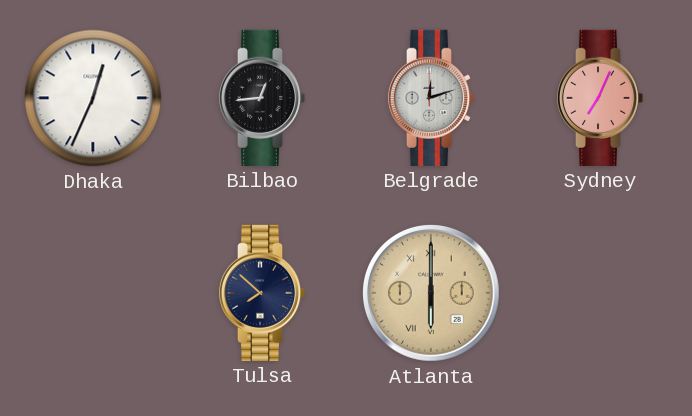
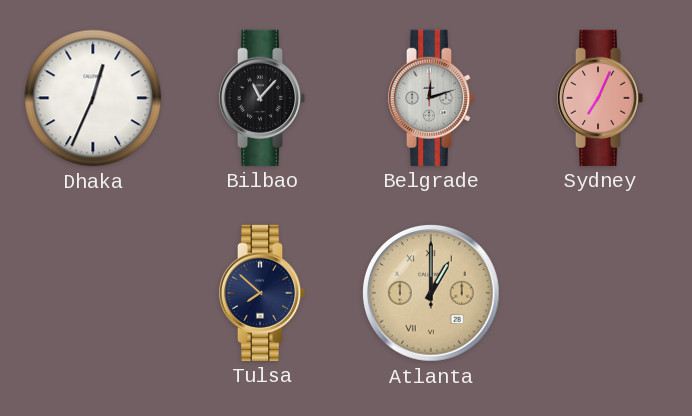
Bilbao: 12:44 -> 11:07 (262, 98)
Atlanta: 6:00 -> 1:00 (431, 293)
